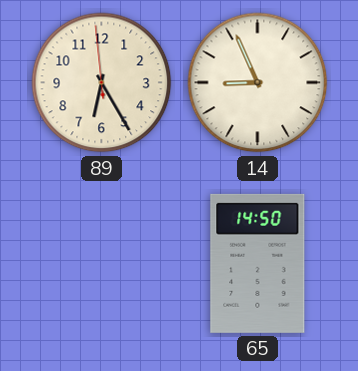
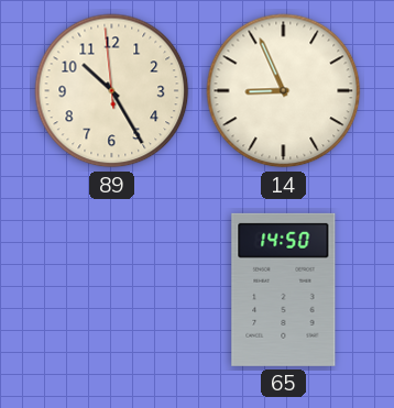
89: 6:24 -> 10:24 (112, 91)
